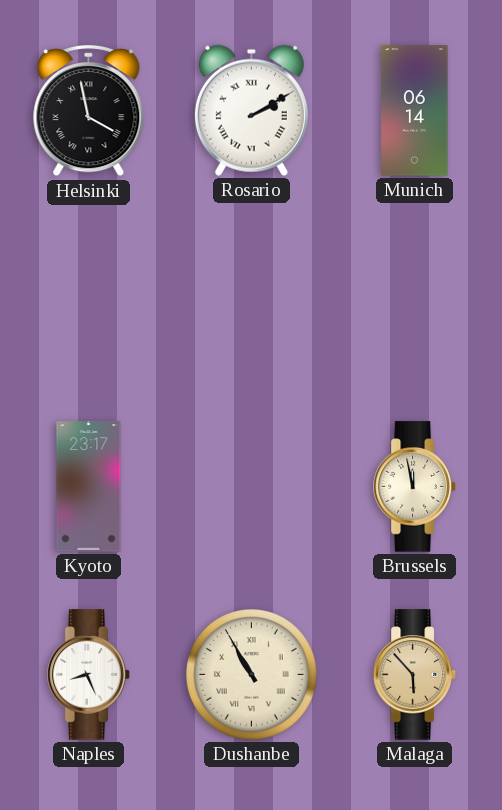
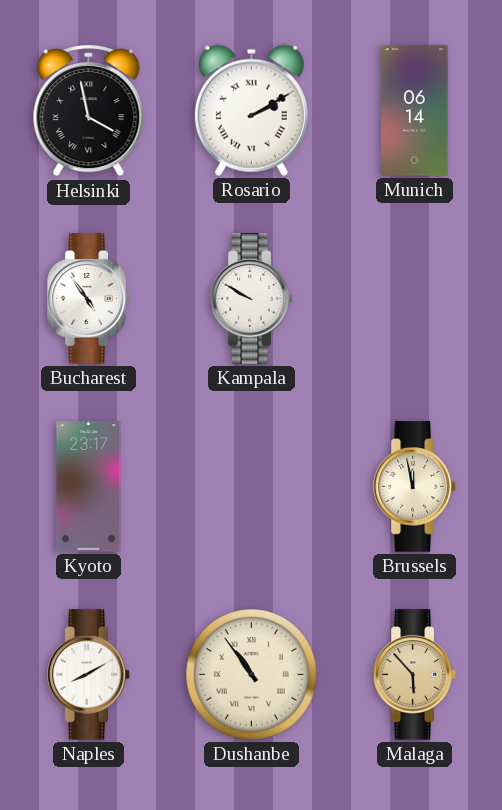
Bucharest: none -> 4:54 (89, 299)
Kampala: none -> 9:50 (252, 299)
Naples: 8:26 -> 8:10 (89, 675)
Dushanbe: 10:55 -> 10:54 (252, 675)
